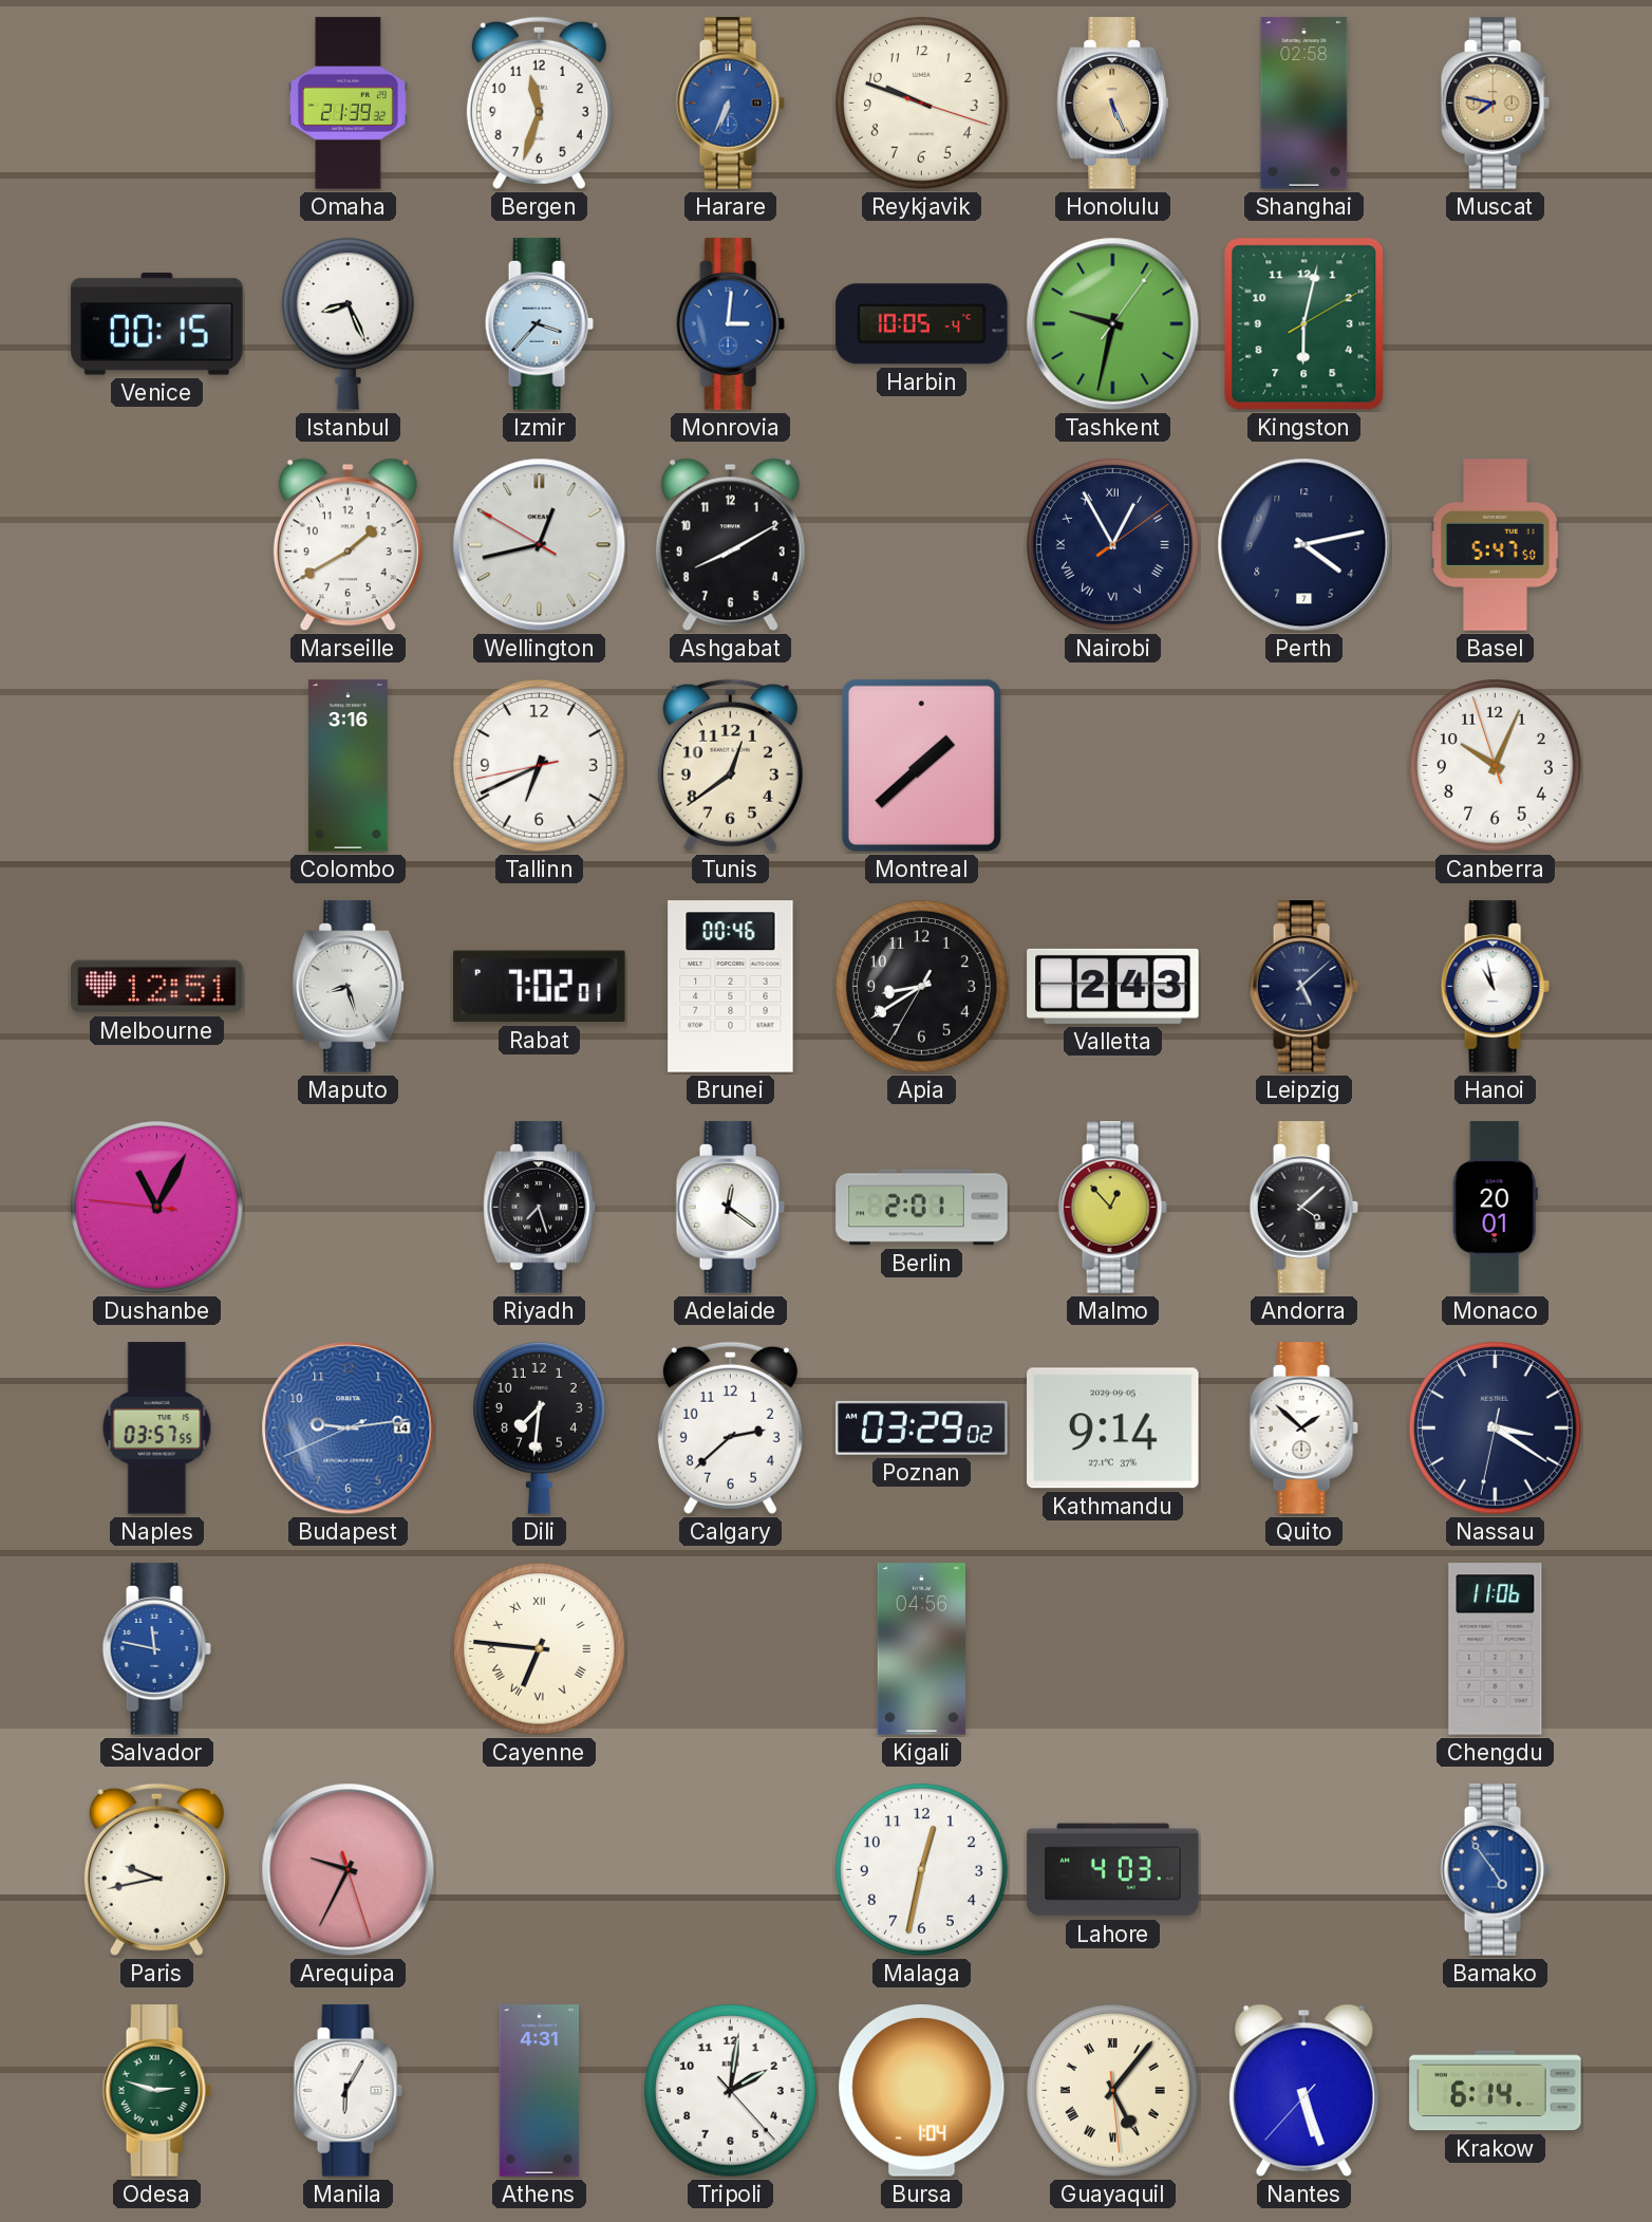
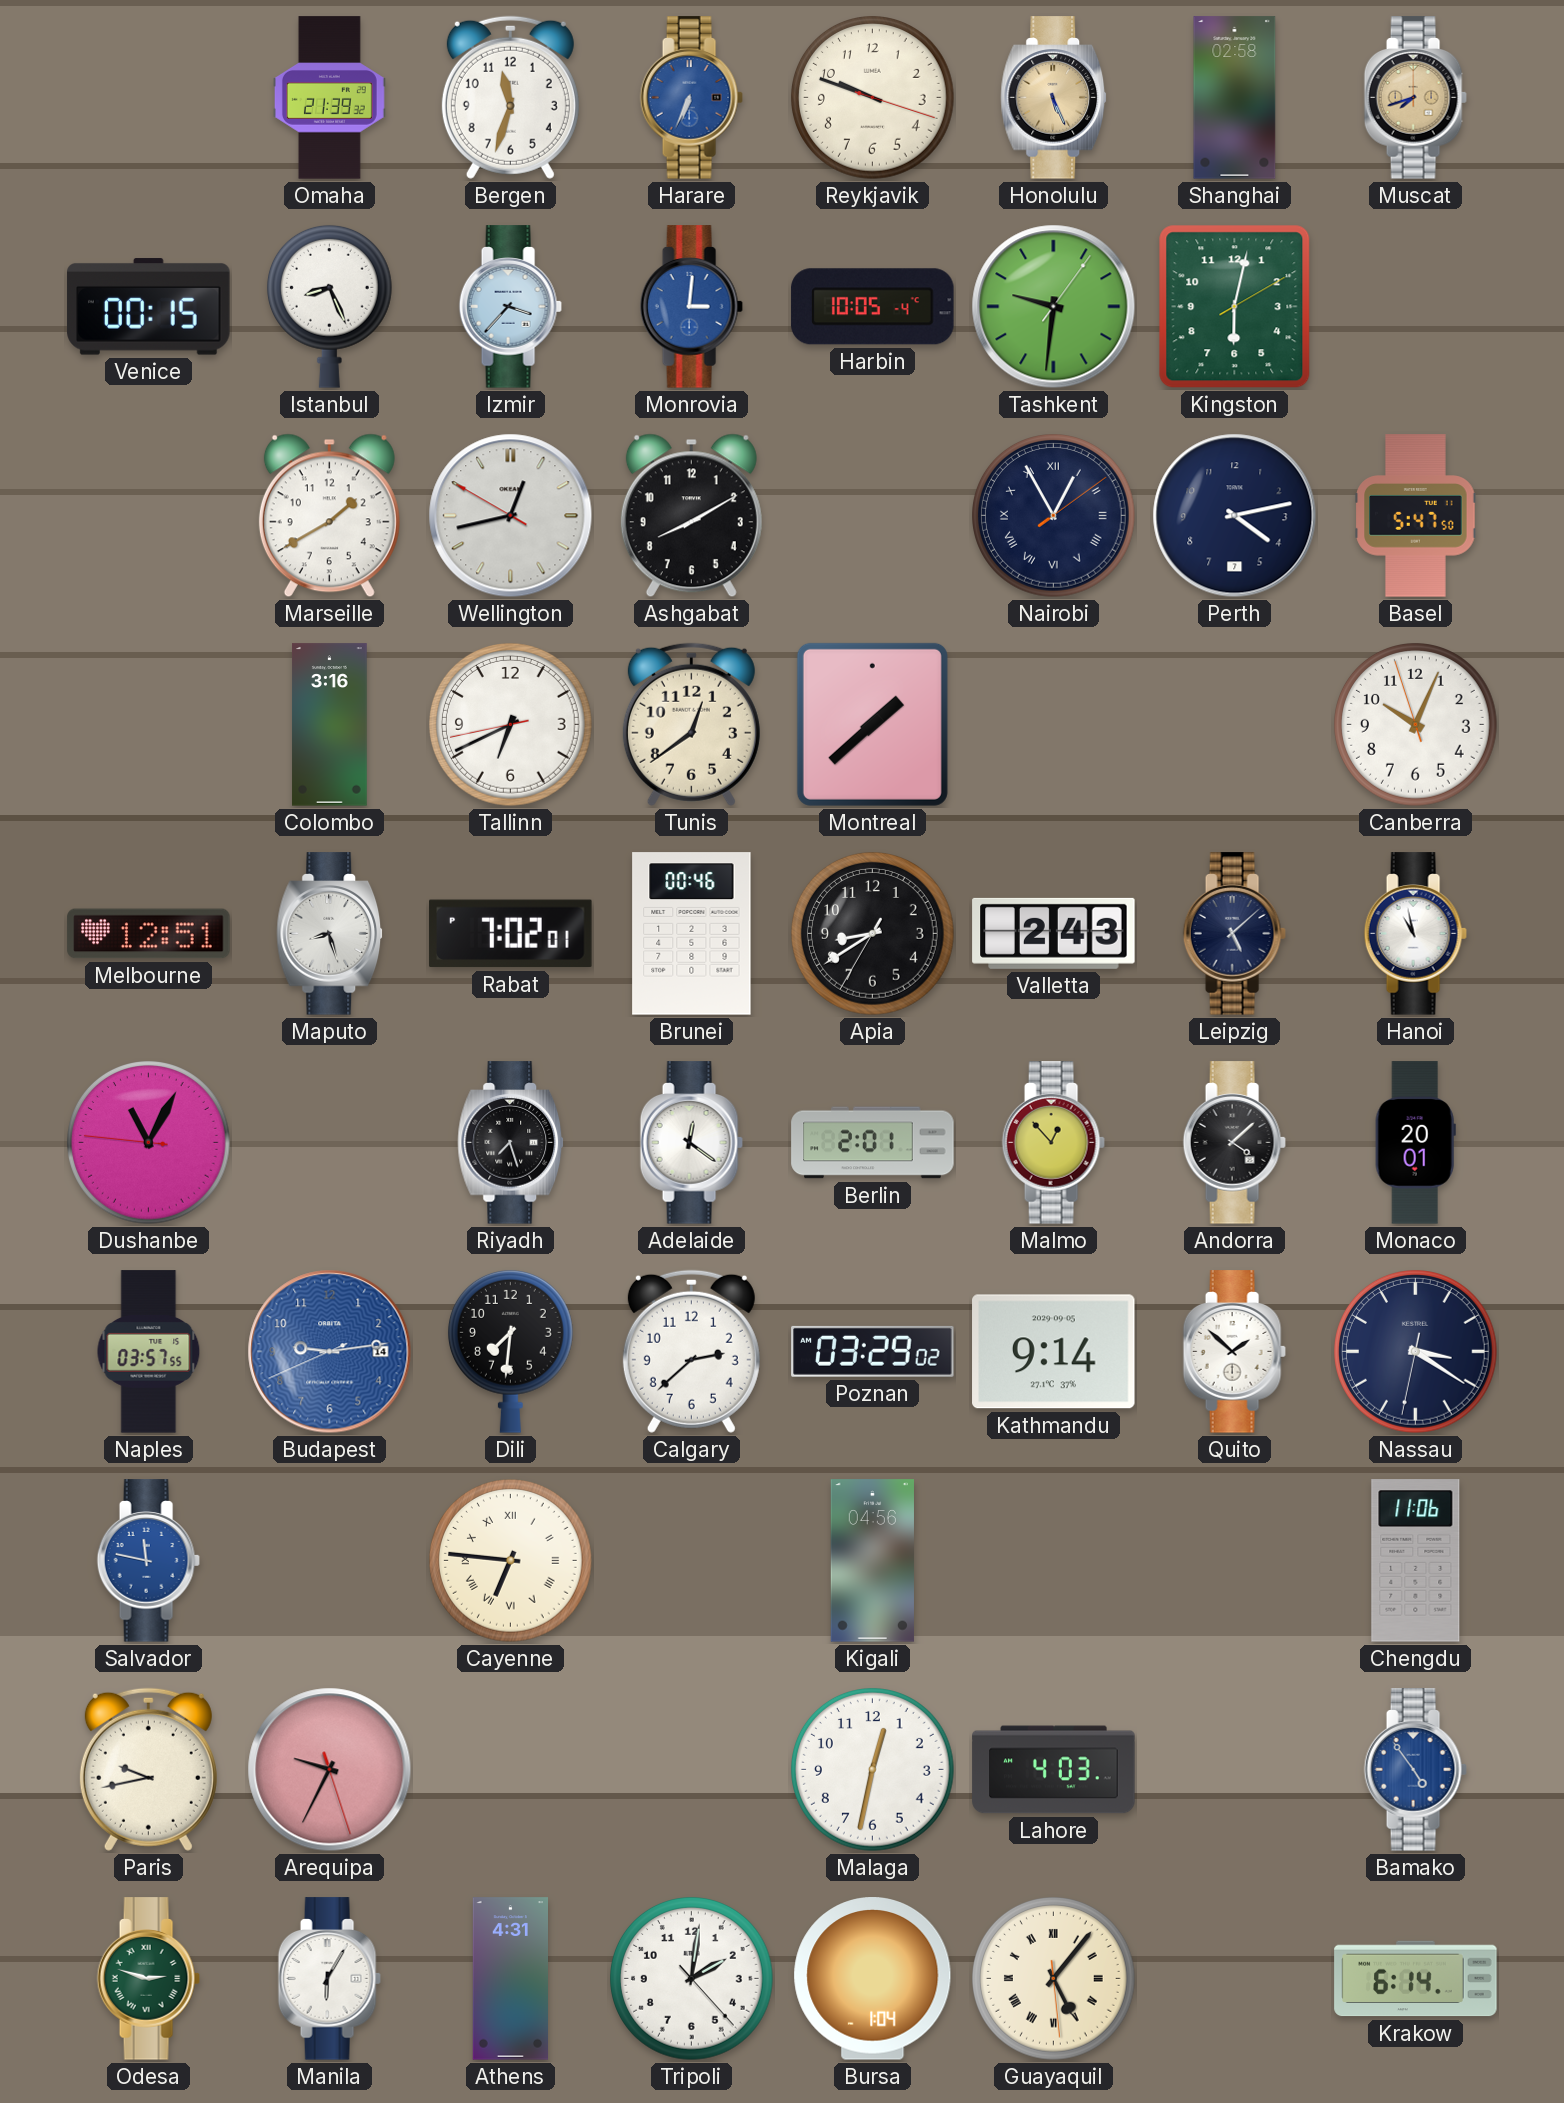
Muscat: 7:47 -> 7:42 (1415, 98)
Tashkent: 9:32 -> 9:31 (1054, 307)
Nantes: 5:26 -> none (1303, 2091)
